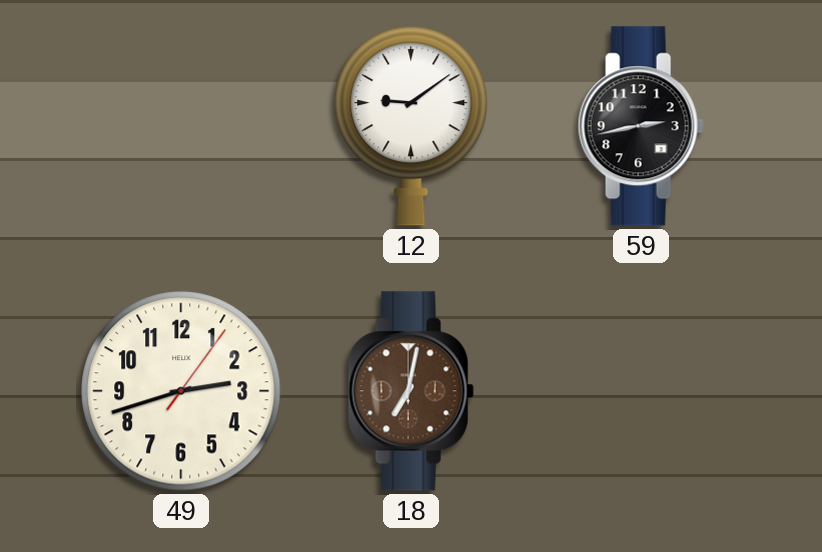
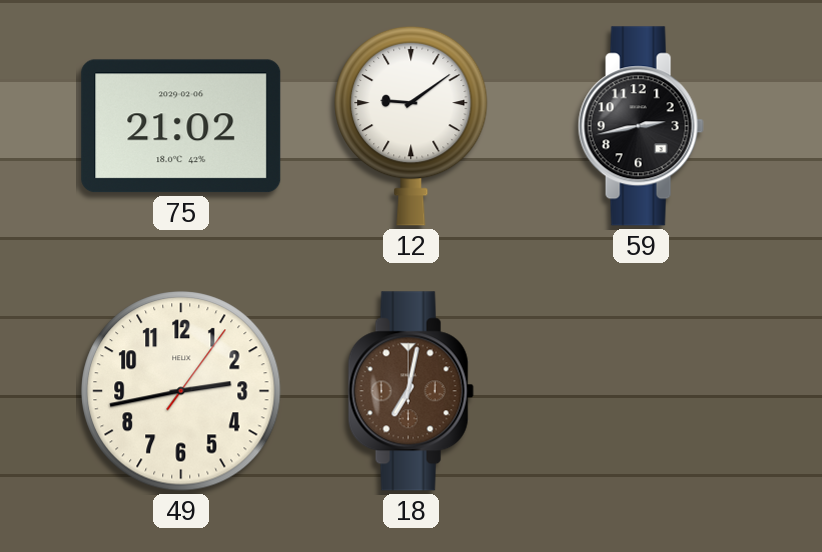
75: none -> 21:02 (181, 126)
49: 2:42 -> 2:43 (181, 391)
